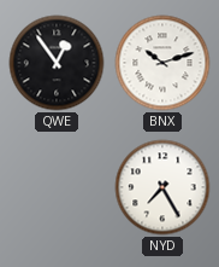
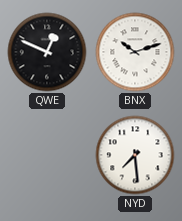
QWE: 12:54 -> 12:49 (47, 52)
NYD: 7:25 -> 7:29 (135, 155)
